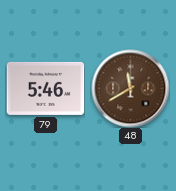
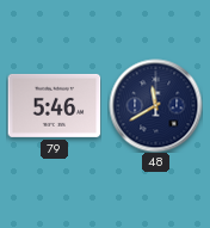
48 dial: brown -> navy (155, 105)
